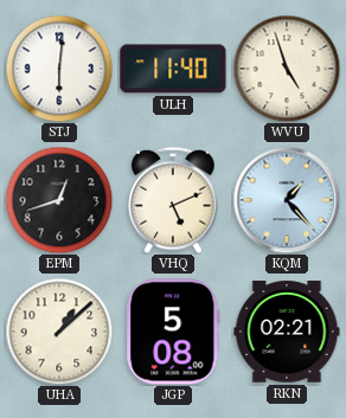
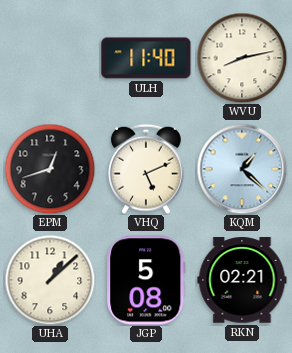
STJ: 6:01 -> none (59, 69)
WVU: 4:57 -> 8:13 (242, 58)
KQM: 1:23 -> 1:22 (242, 169)
